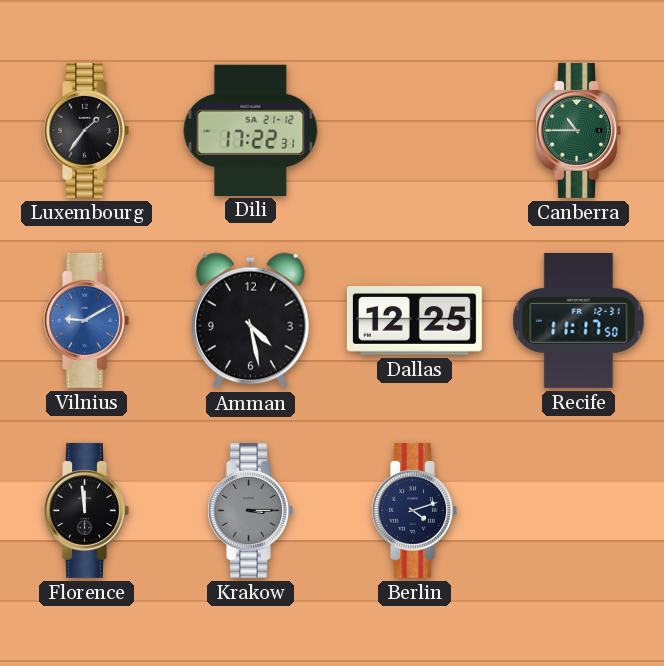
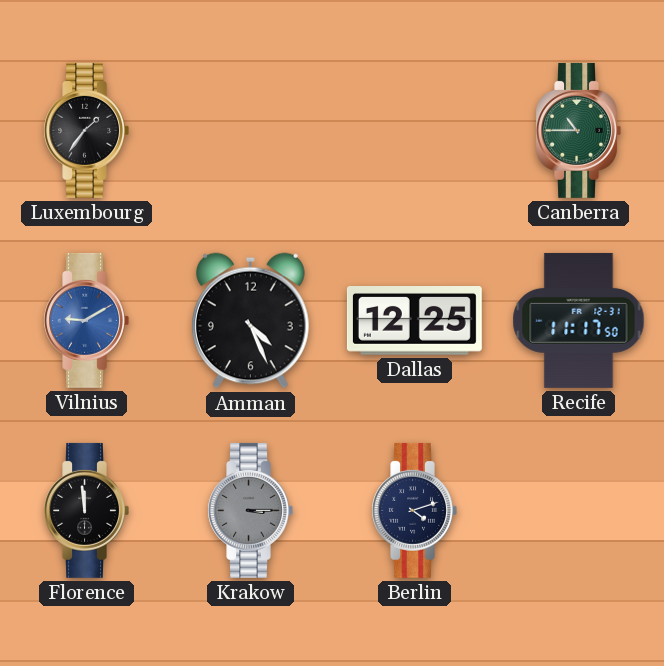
Dili: 17:22 -> none (251, 130)
Amman: 4:28 -> 4:26 (250, 321)
